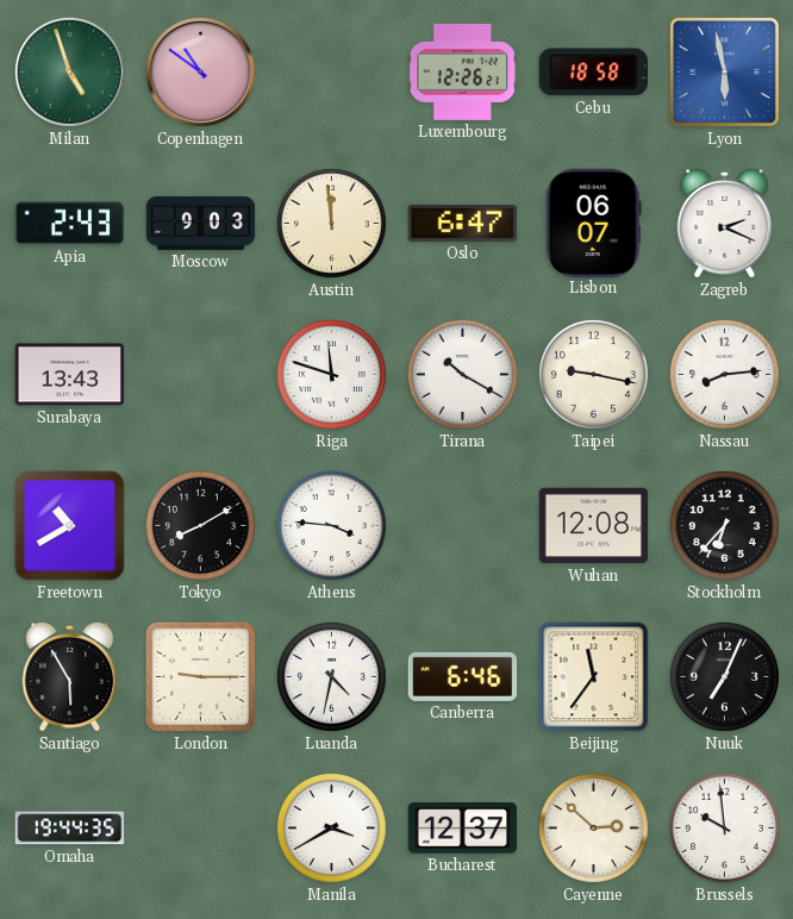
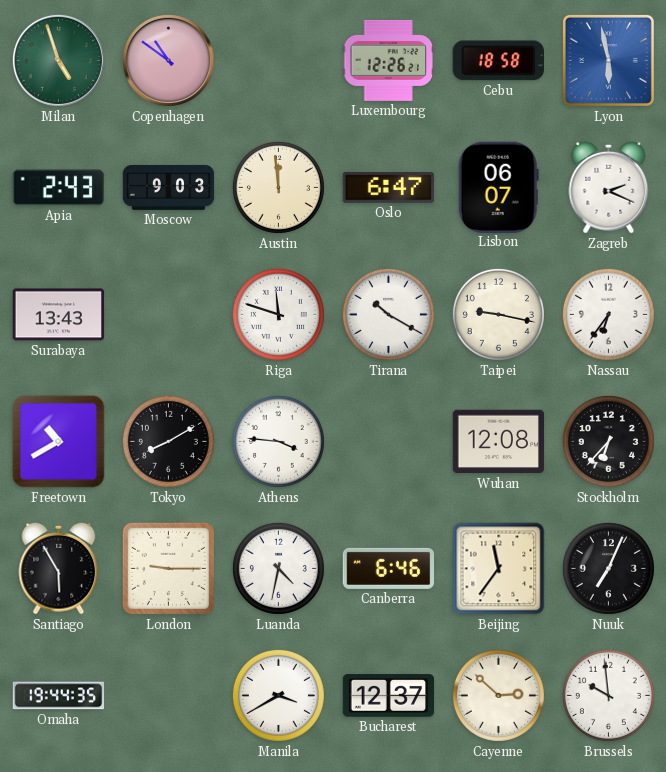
Nassau: 8:14 -> 6:36 (608, 314)
